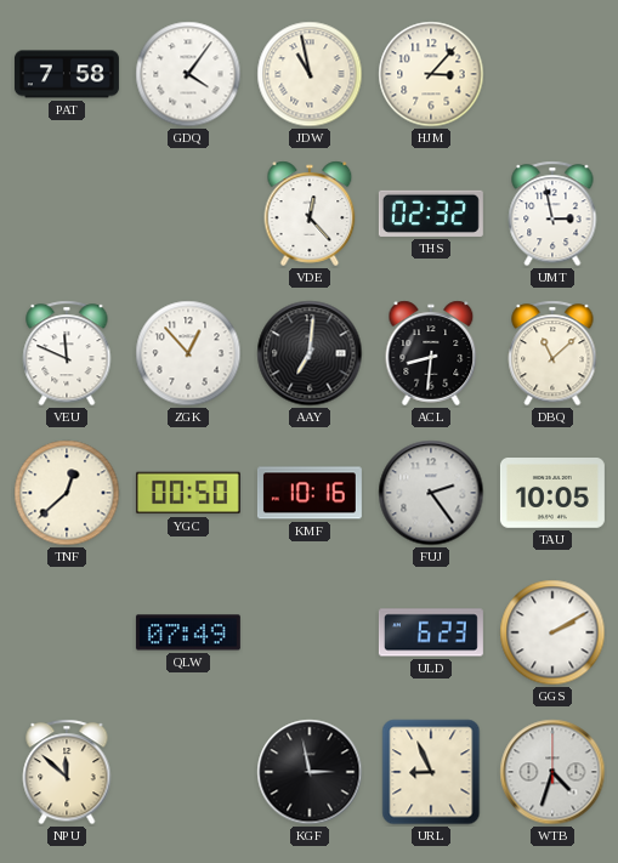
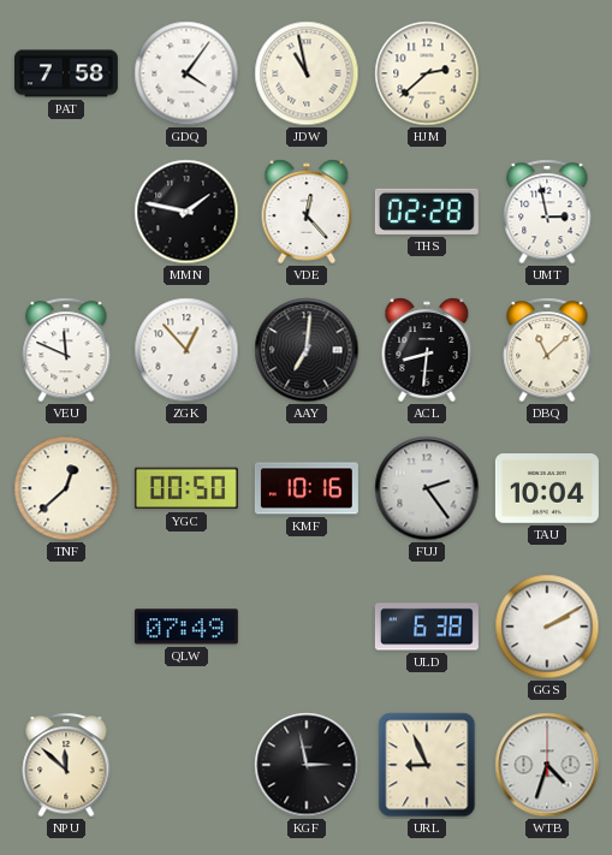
HJM: 3:07 -> 2:38 (427, 73)
MMN: none -> 1:47 (186, 212)
THS: 02:32 -> 02:28 (427, 212)
TAU: 10:05 -> 10:04 (547, 489)
ULD: 6:23 -> 6:38 (427, 627)
